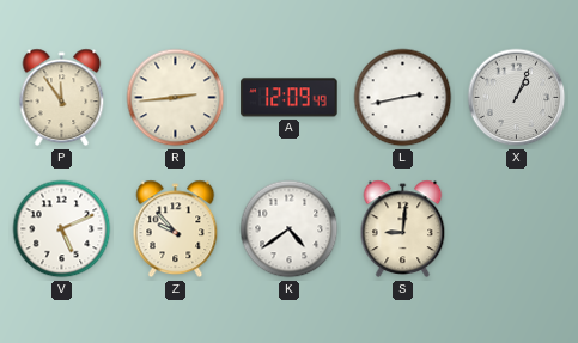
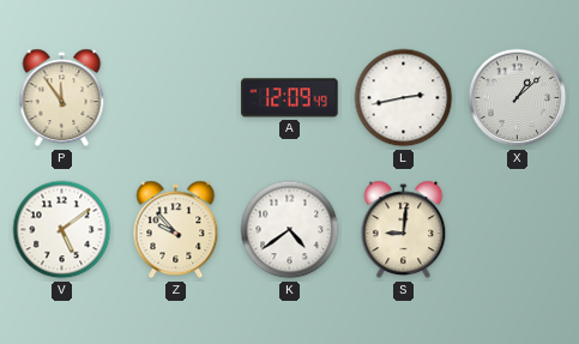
R: 2:44 -> none (176, 98)
X: 1:04 -> 1:08 (518, 98)
V: 5:11 -> 5:09 (62, 230)
